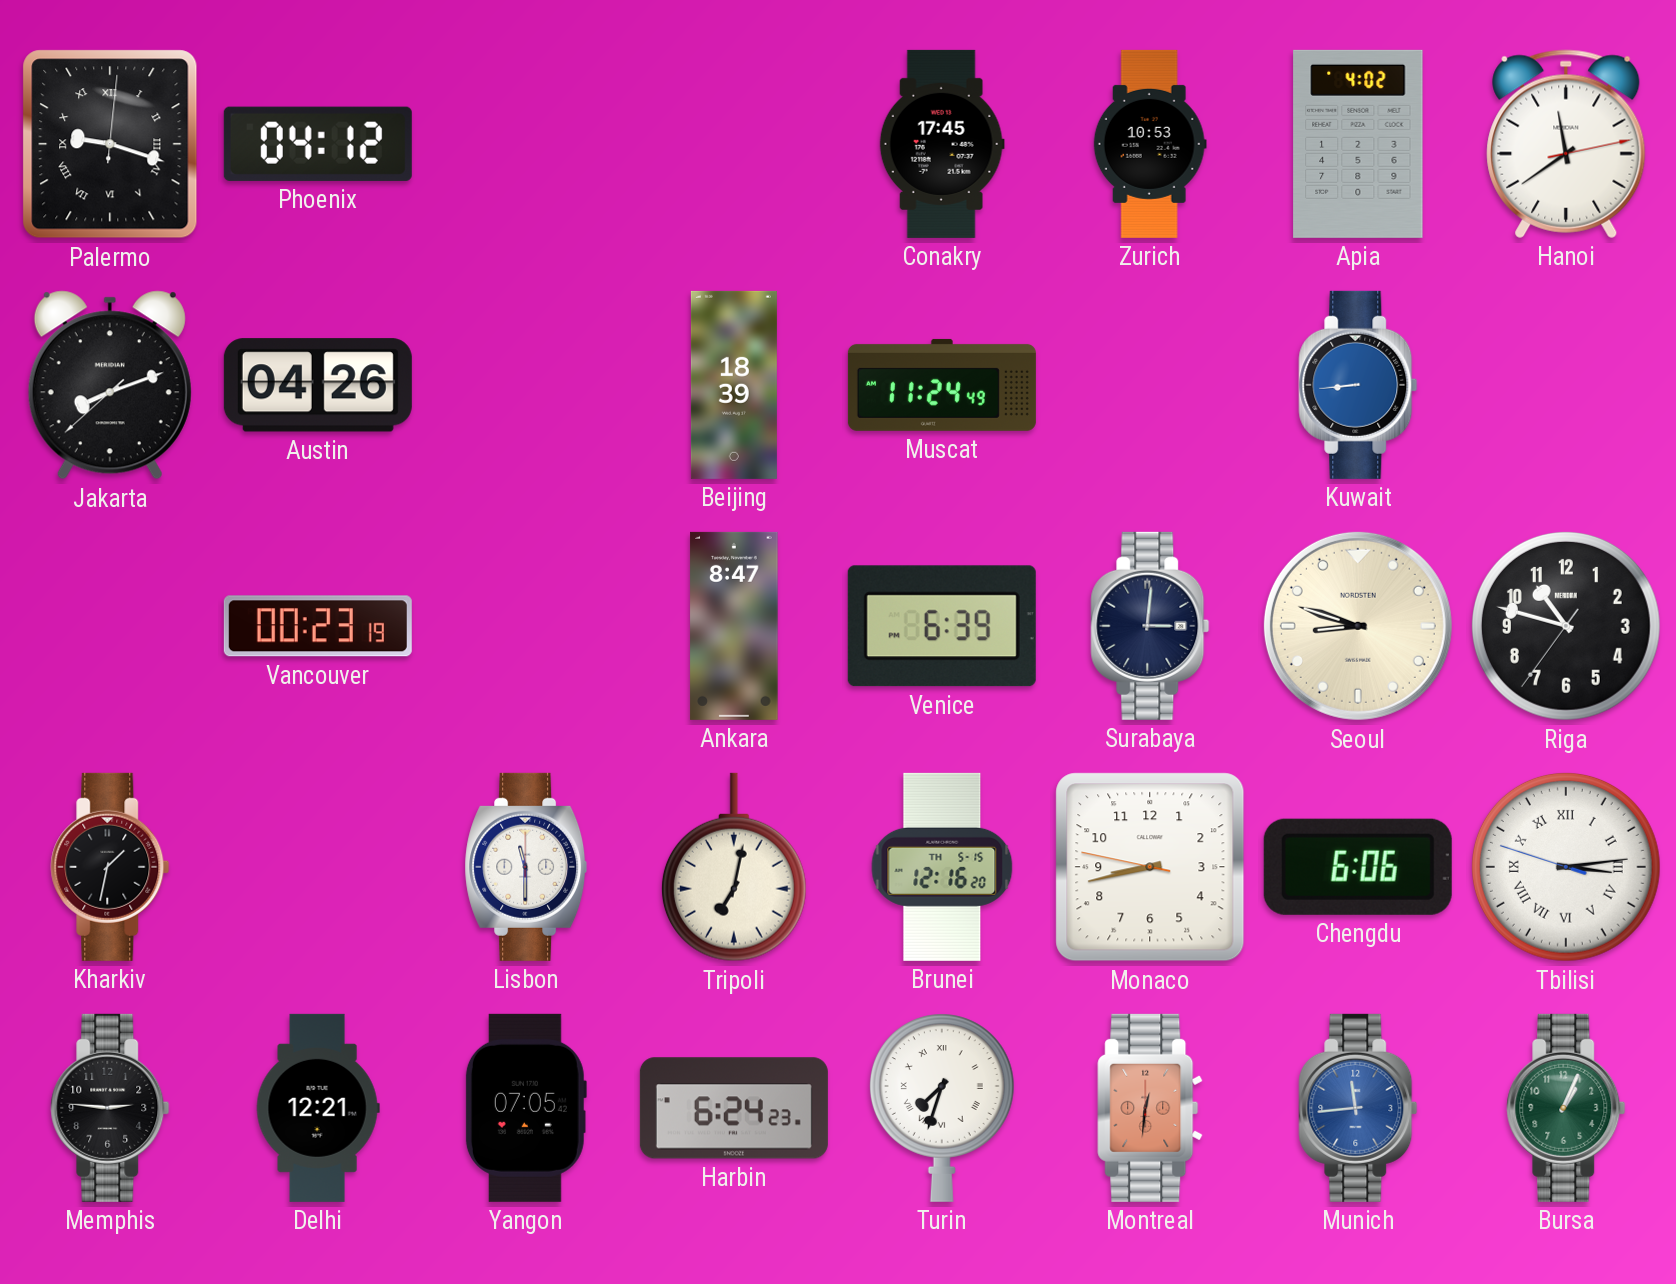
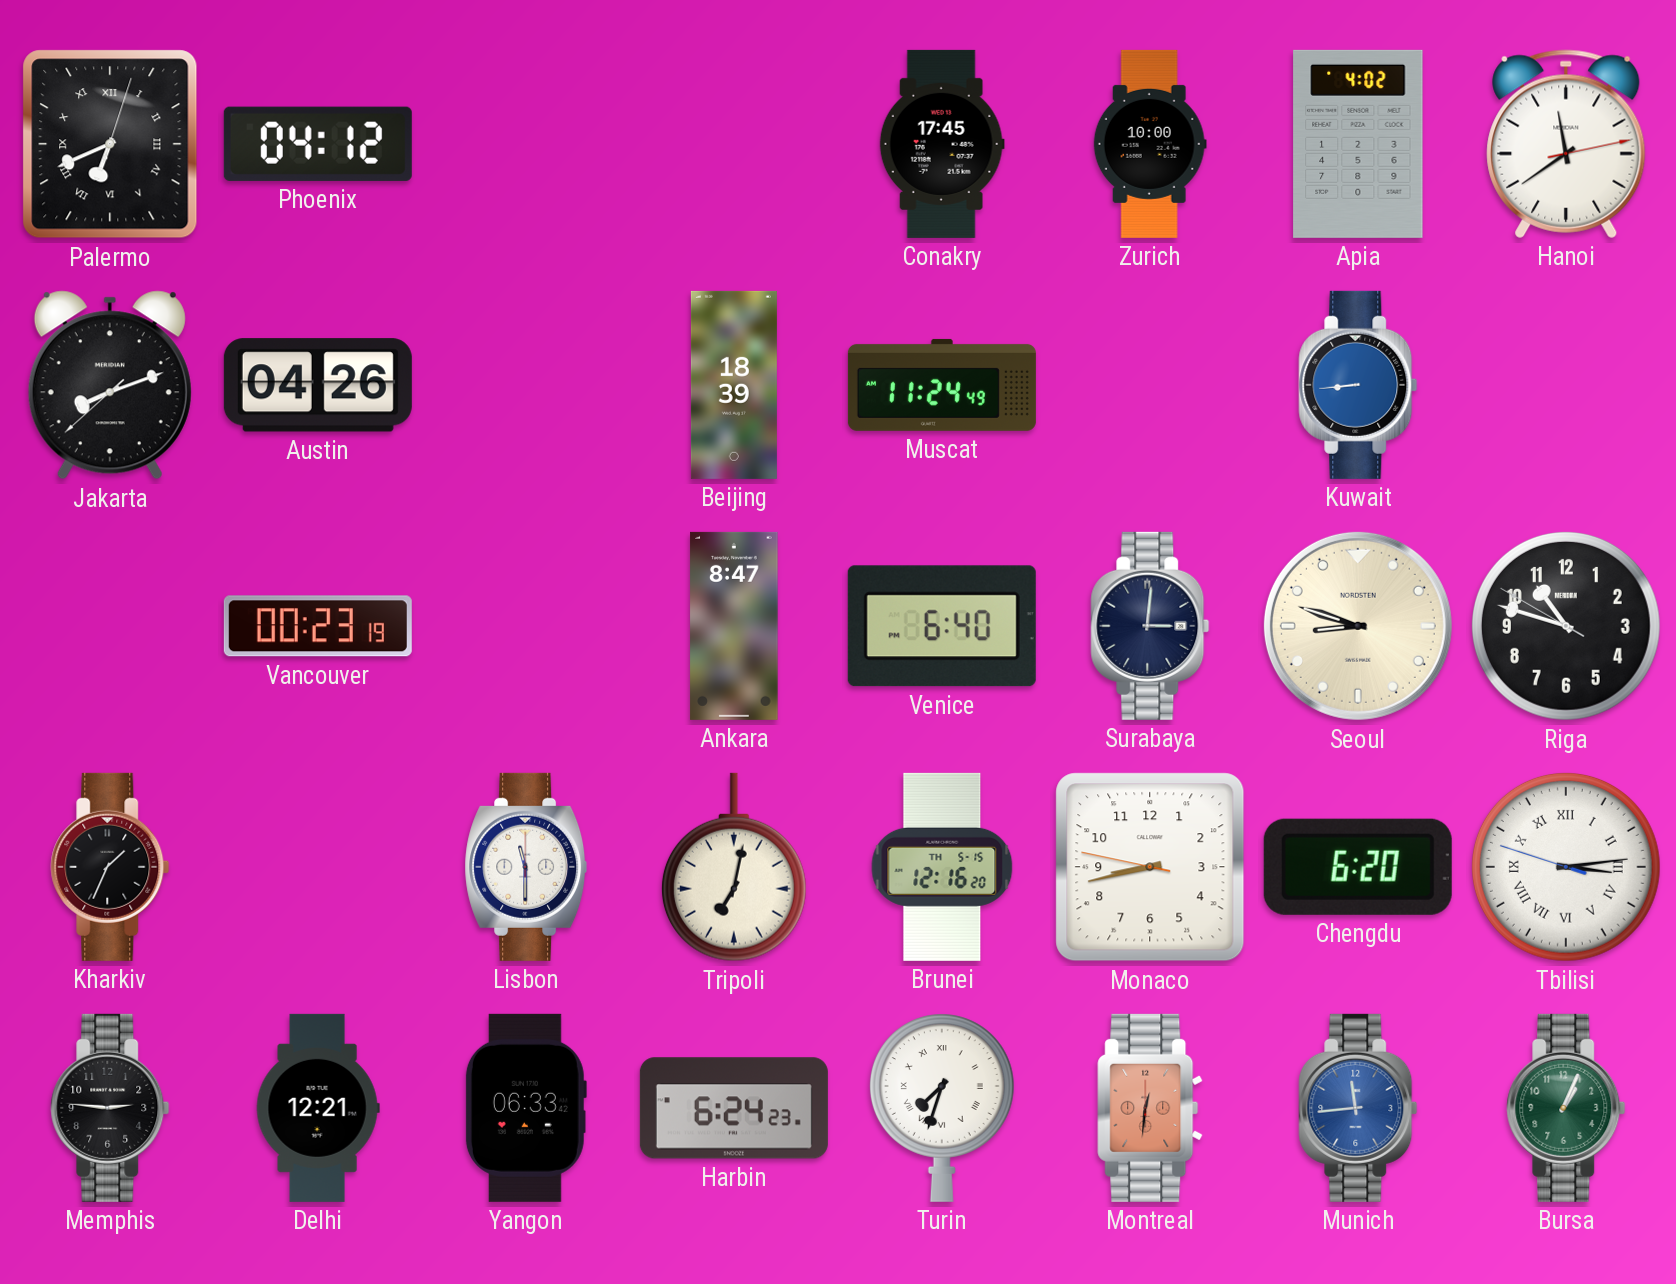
Palermo: 9:18 -> 6:41 (110, 144)
Zurich: 10:53 -> 10:00 (1150, 144)
Venice: 6:39 -> 6:40 (942, 626)
Riga: 10:47:36 -> 10:47:50 (1566, 626)
Kharkiv: 1:32 -> 1:34 (110, 867)
Chengdu: 6:06 -> 6:20 (1358, 867)
Yangon: 07:05 -> 06:33 (525, 1108)
